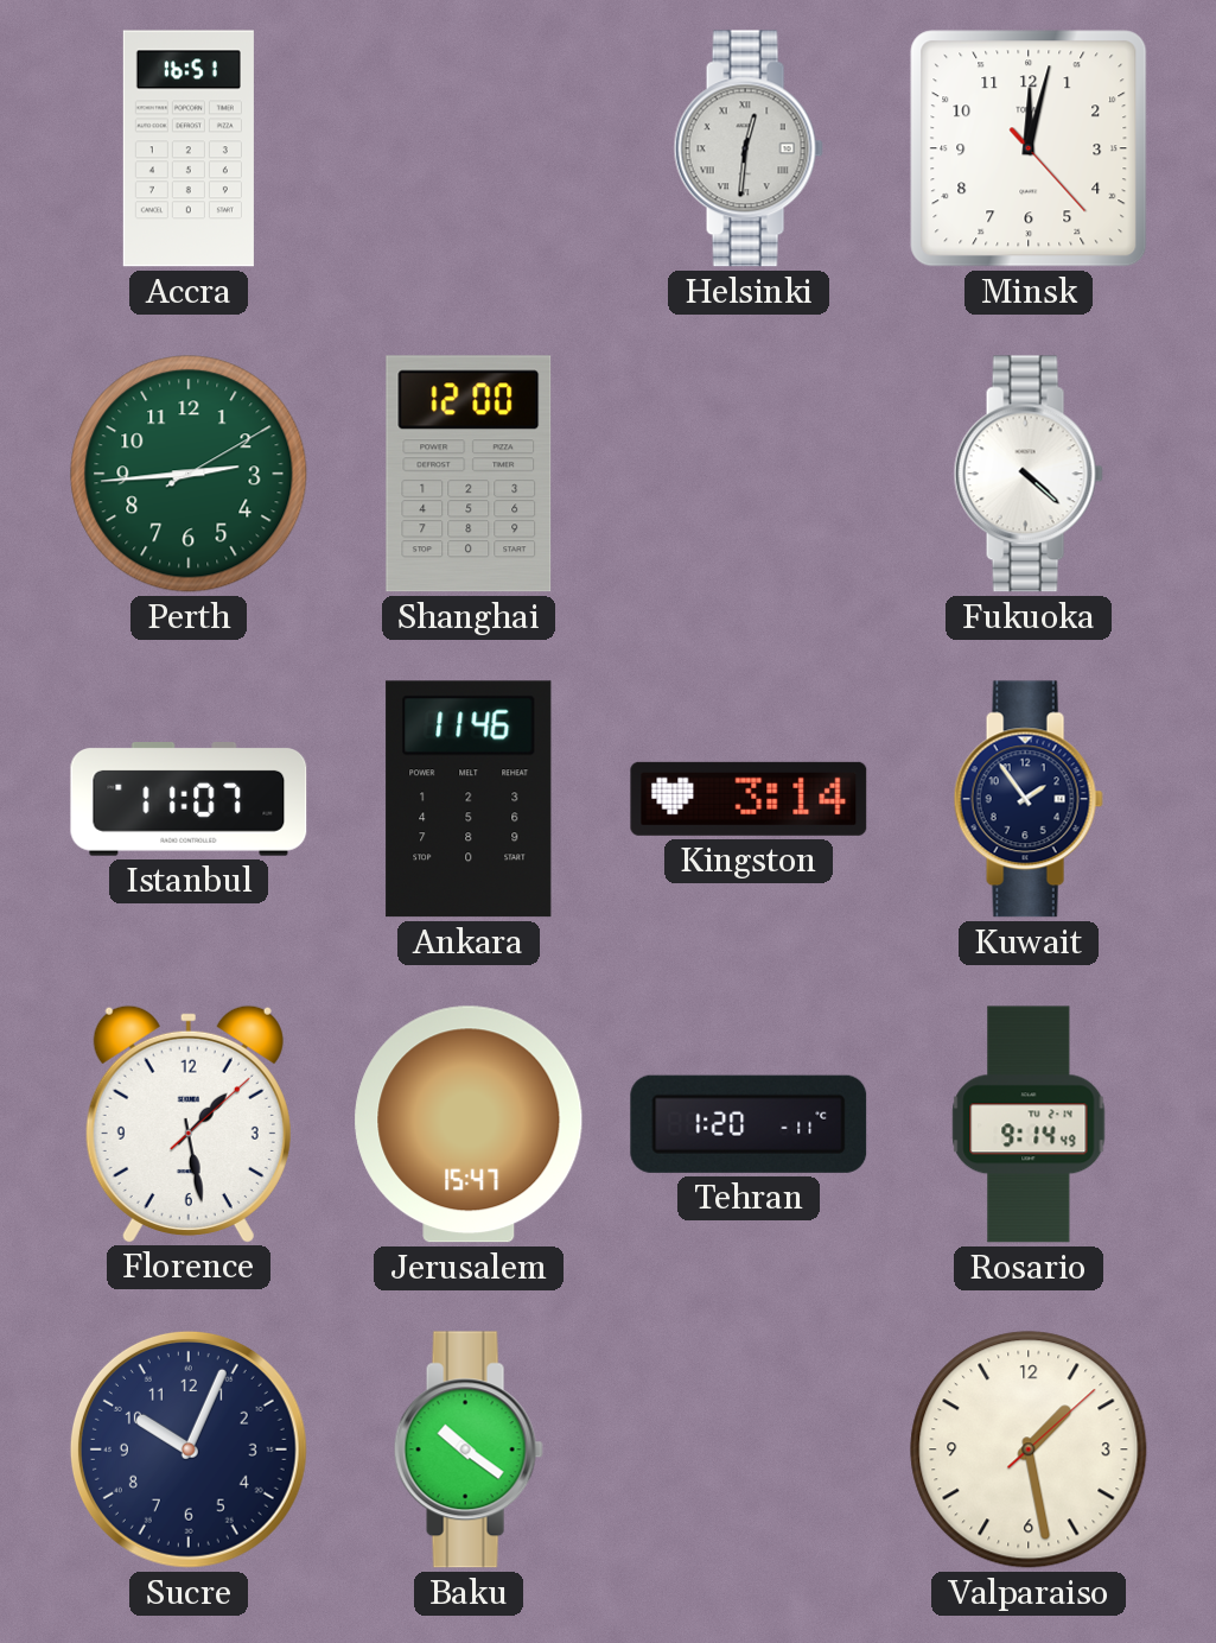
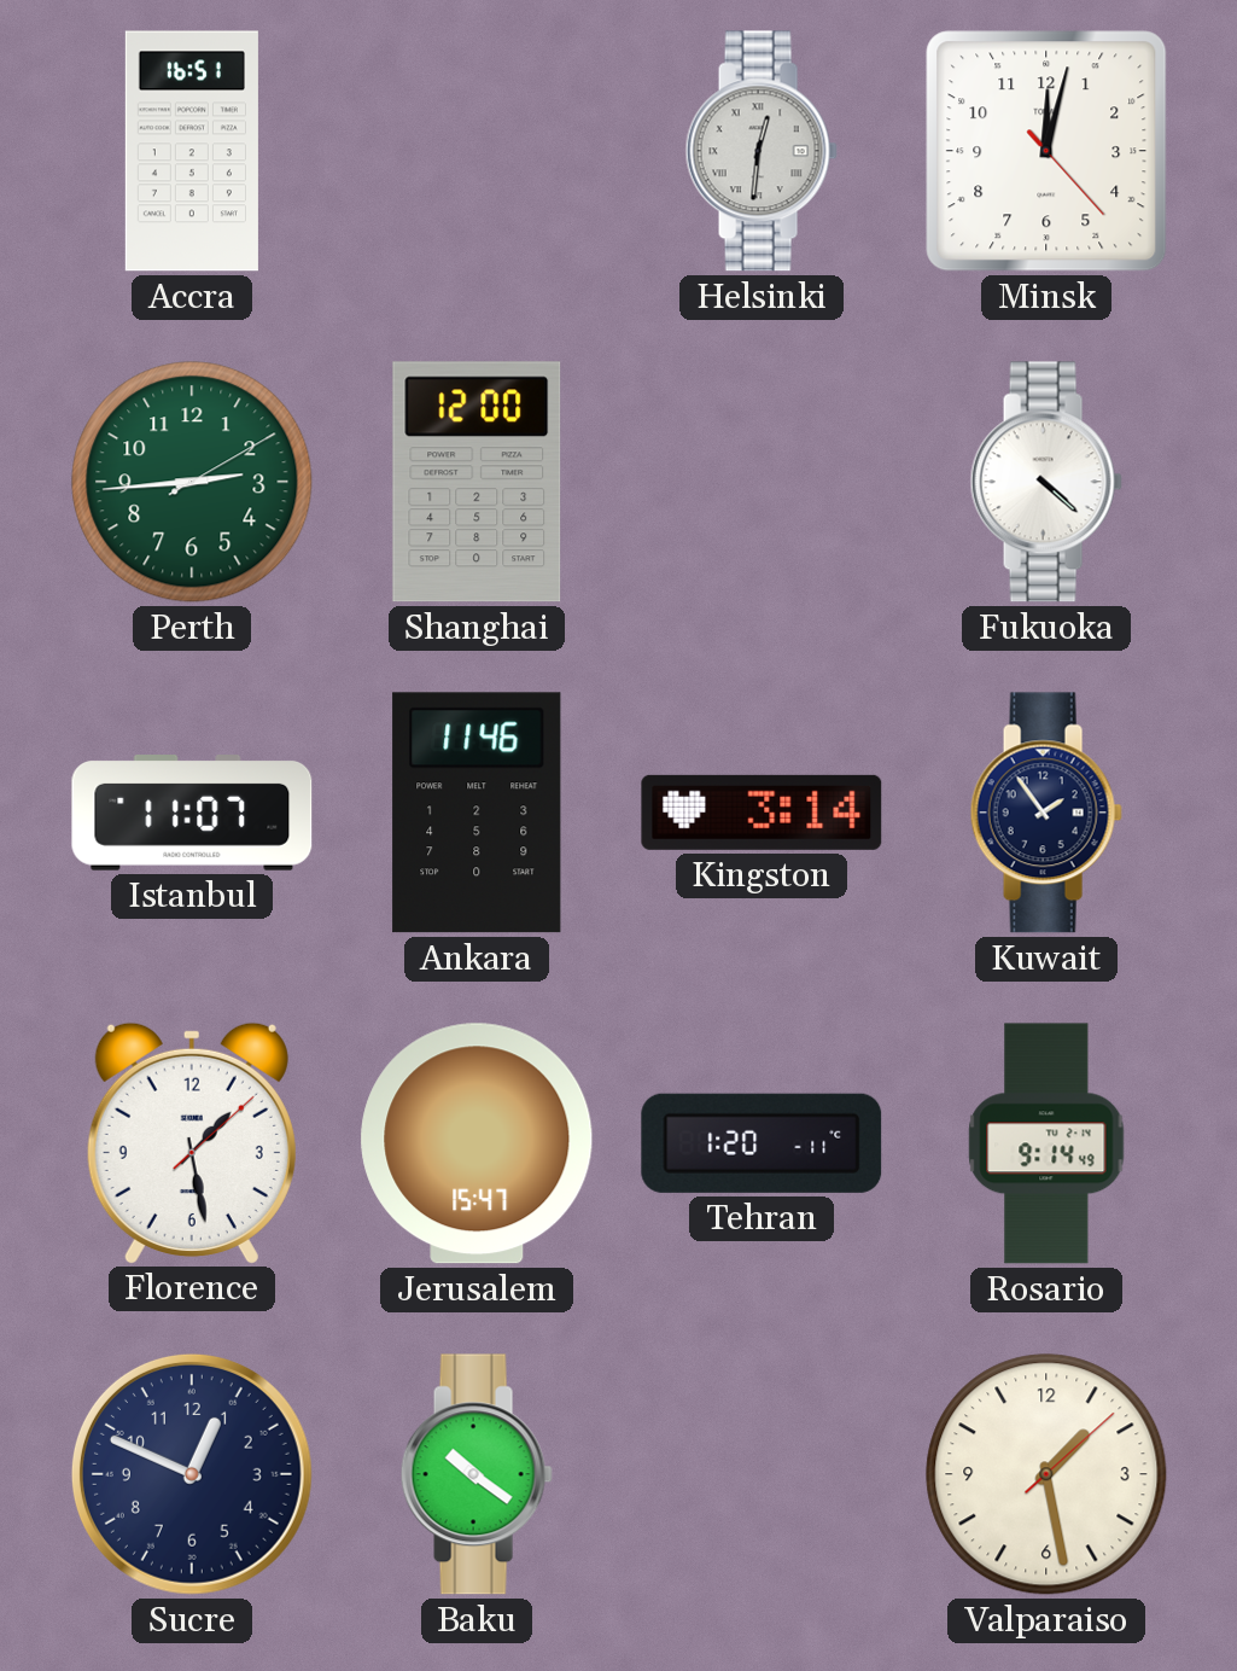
Sucre: 10:04 -> 12:49 (192, 1474)
